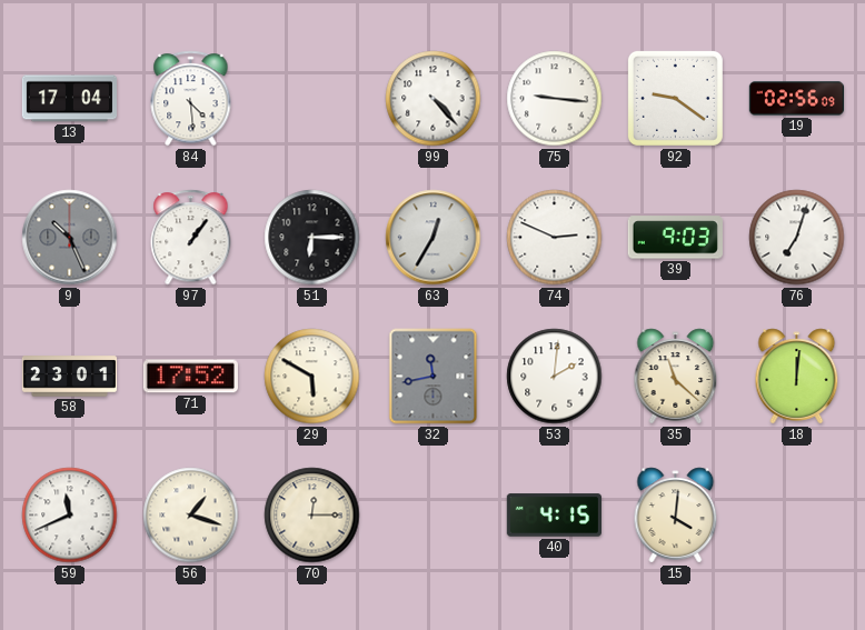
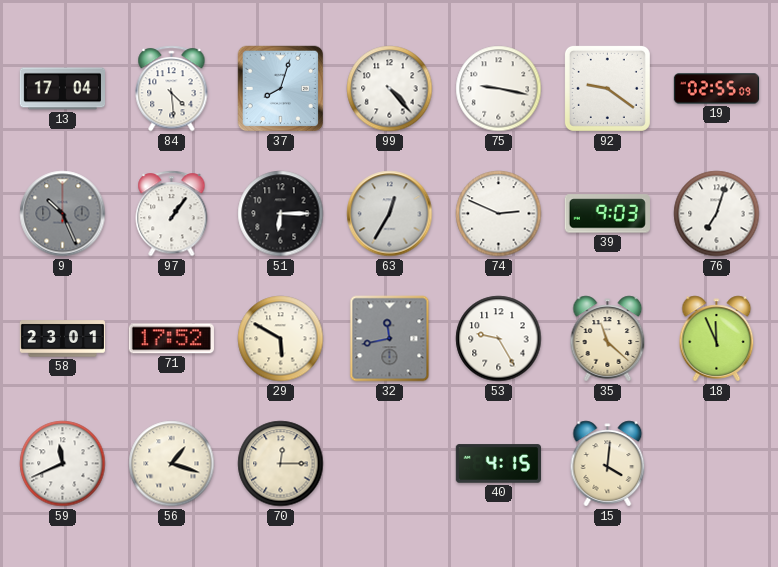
37: none -> 8:03 (281, 89)
75: 9:16 -> 9:17 (499, 89)
19: 02:56 -> 02:55 (717, 89)
53: 2:01 -> 9:25 (499, 339)
18: 12:01 -> 11:56 (717, 339)
